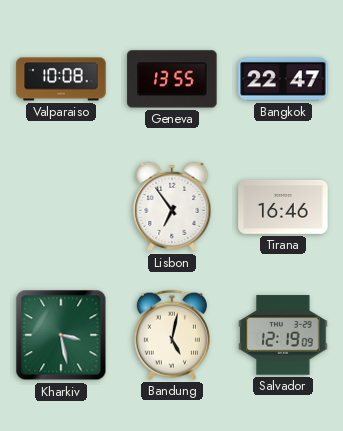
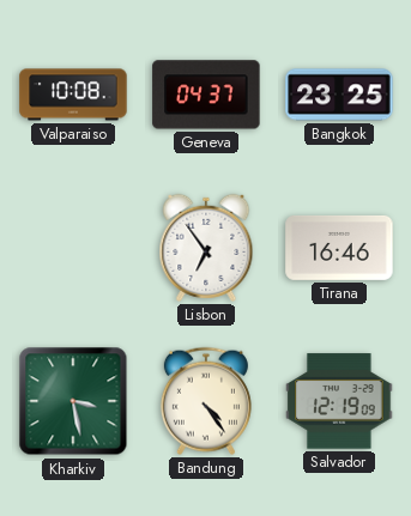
Geneva: 13:55 -> 04:37 (206, 95)
Bangkok: 22:47 -> 23:25 (339, 95)
Bandung: 5:02 -> 4:24 (206, 401)
